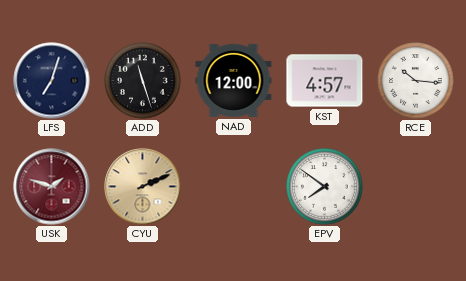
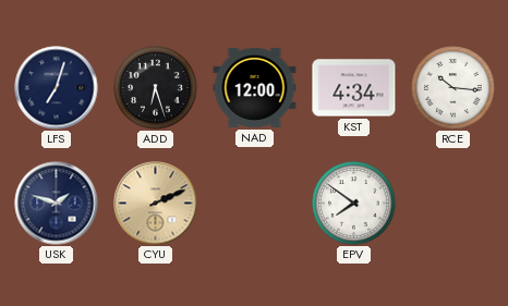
ADD: 11:27 -> 6:27 (156, 88)
KST: 4:57 -> 4:34 (354, 88)
USK dial: burgundy -> navy (57, 204)
